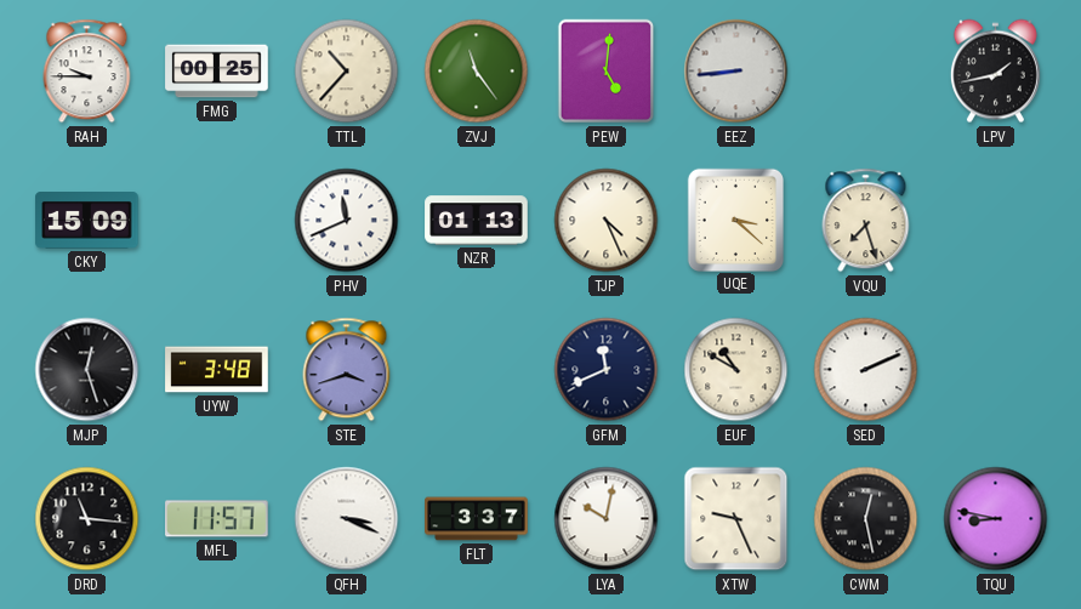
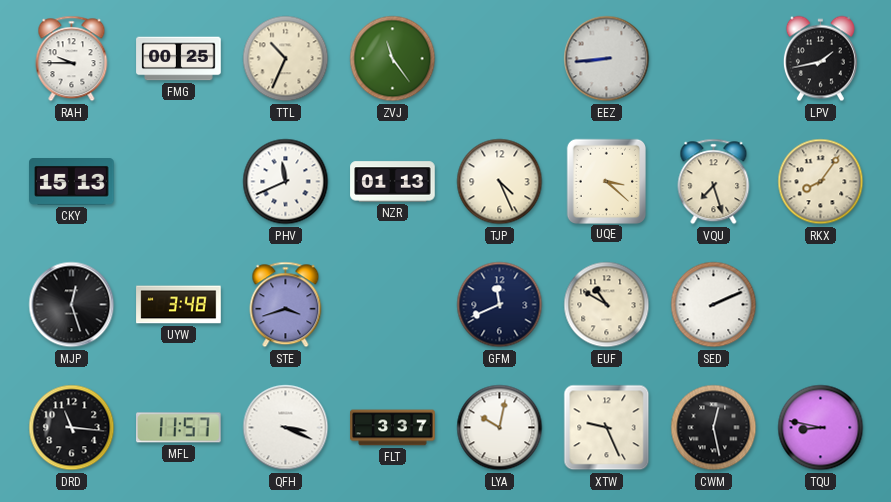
TTL: 10:37 -> 10:34 (286, 59)
PEW: 5:01 -> none (607, 72)
CKY: 15:09 -> 15:13 (72, 182)
RKX: none -> 8:06 (821, 182)
